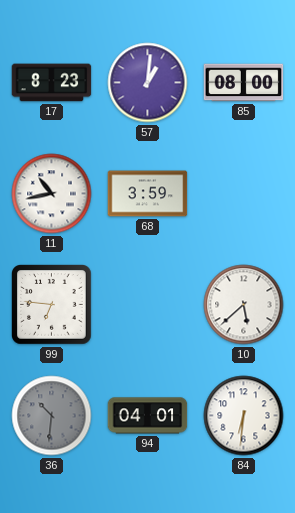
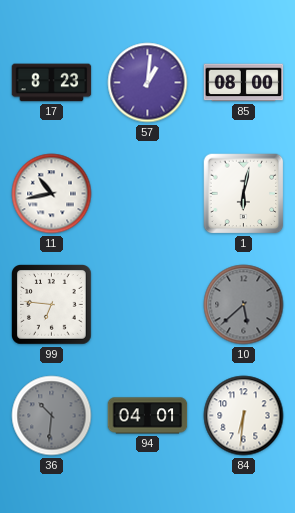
68: 3:59 -> none (148, 194)
1: none -> 6:02 (244, 194)
10 dial: white -> grey (244, 305)
